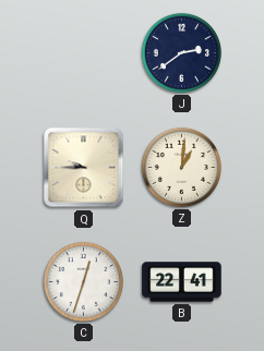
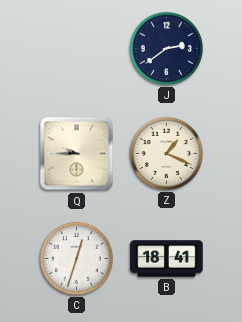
Z: 1:01 -> 1:19 (166, 153)
B: 22:41 -> 18:41 (167, 259)
